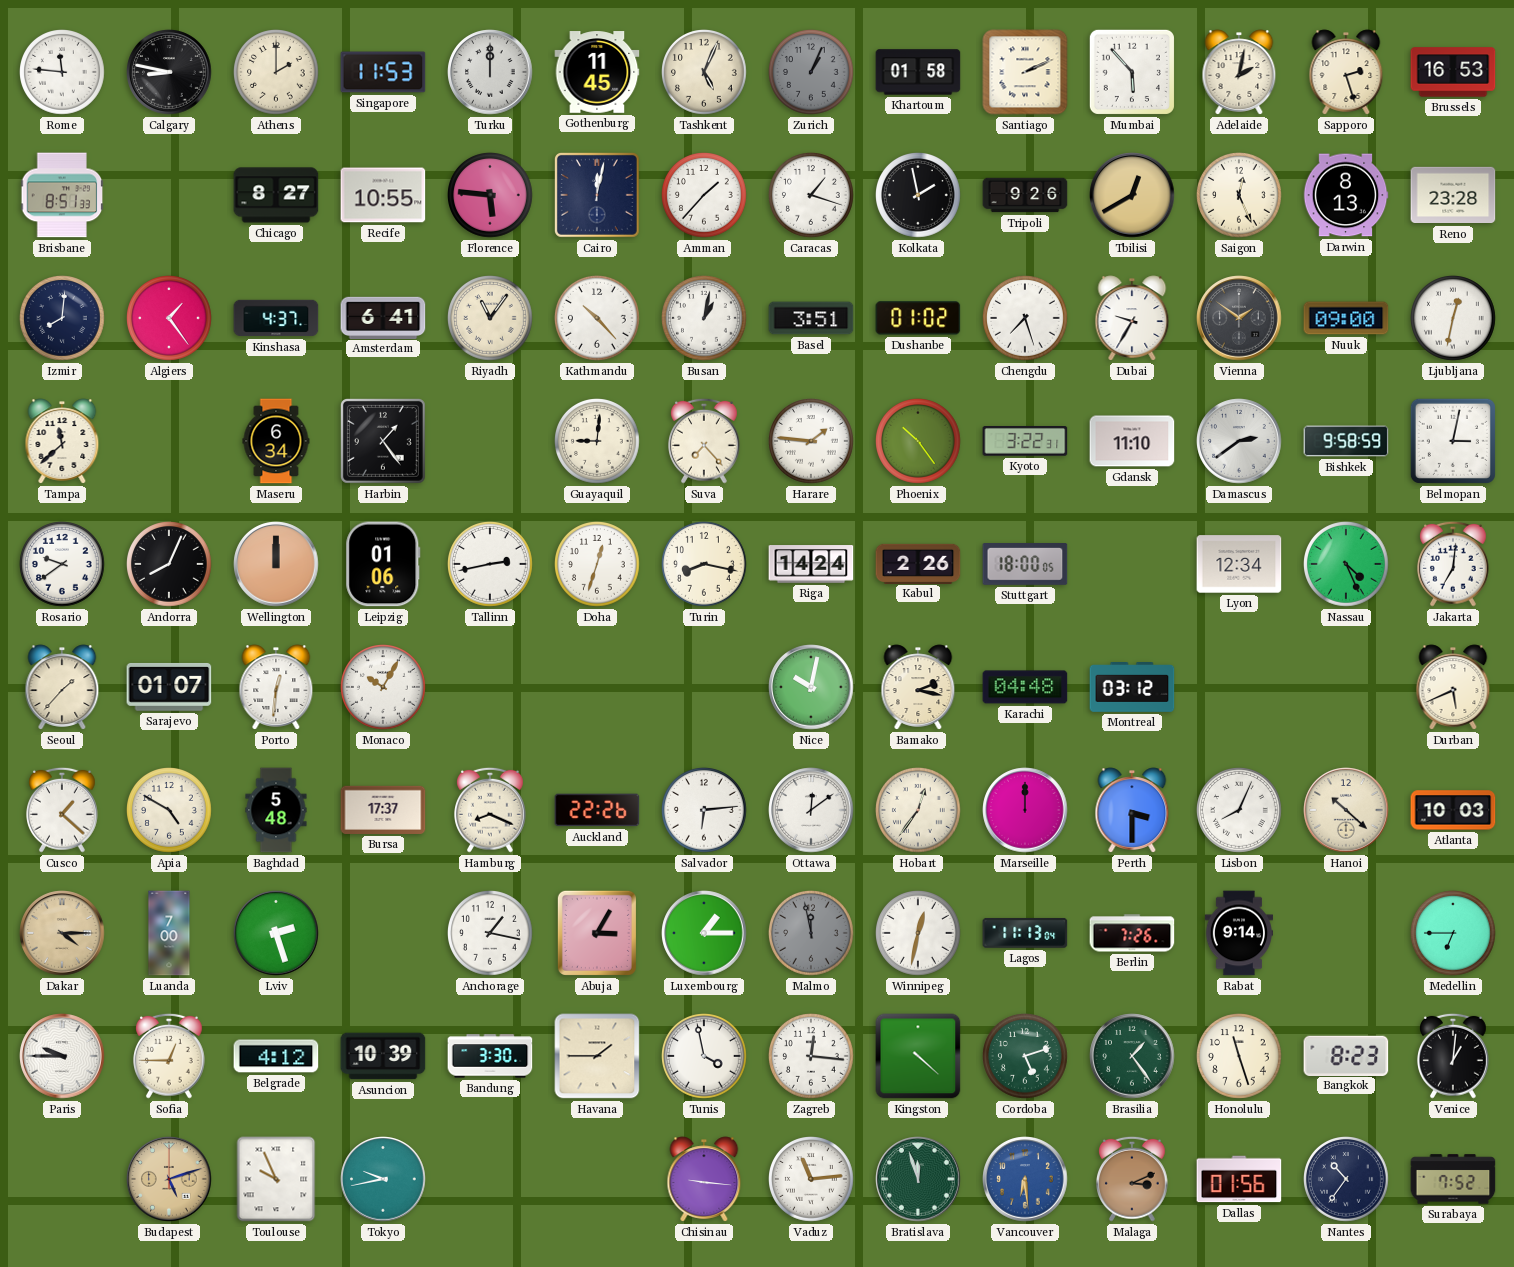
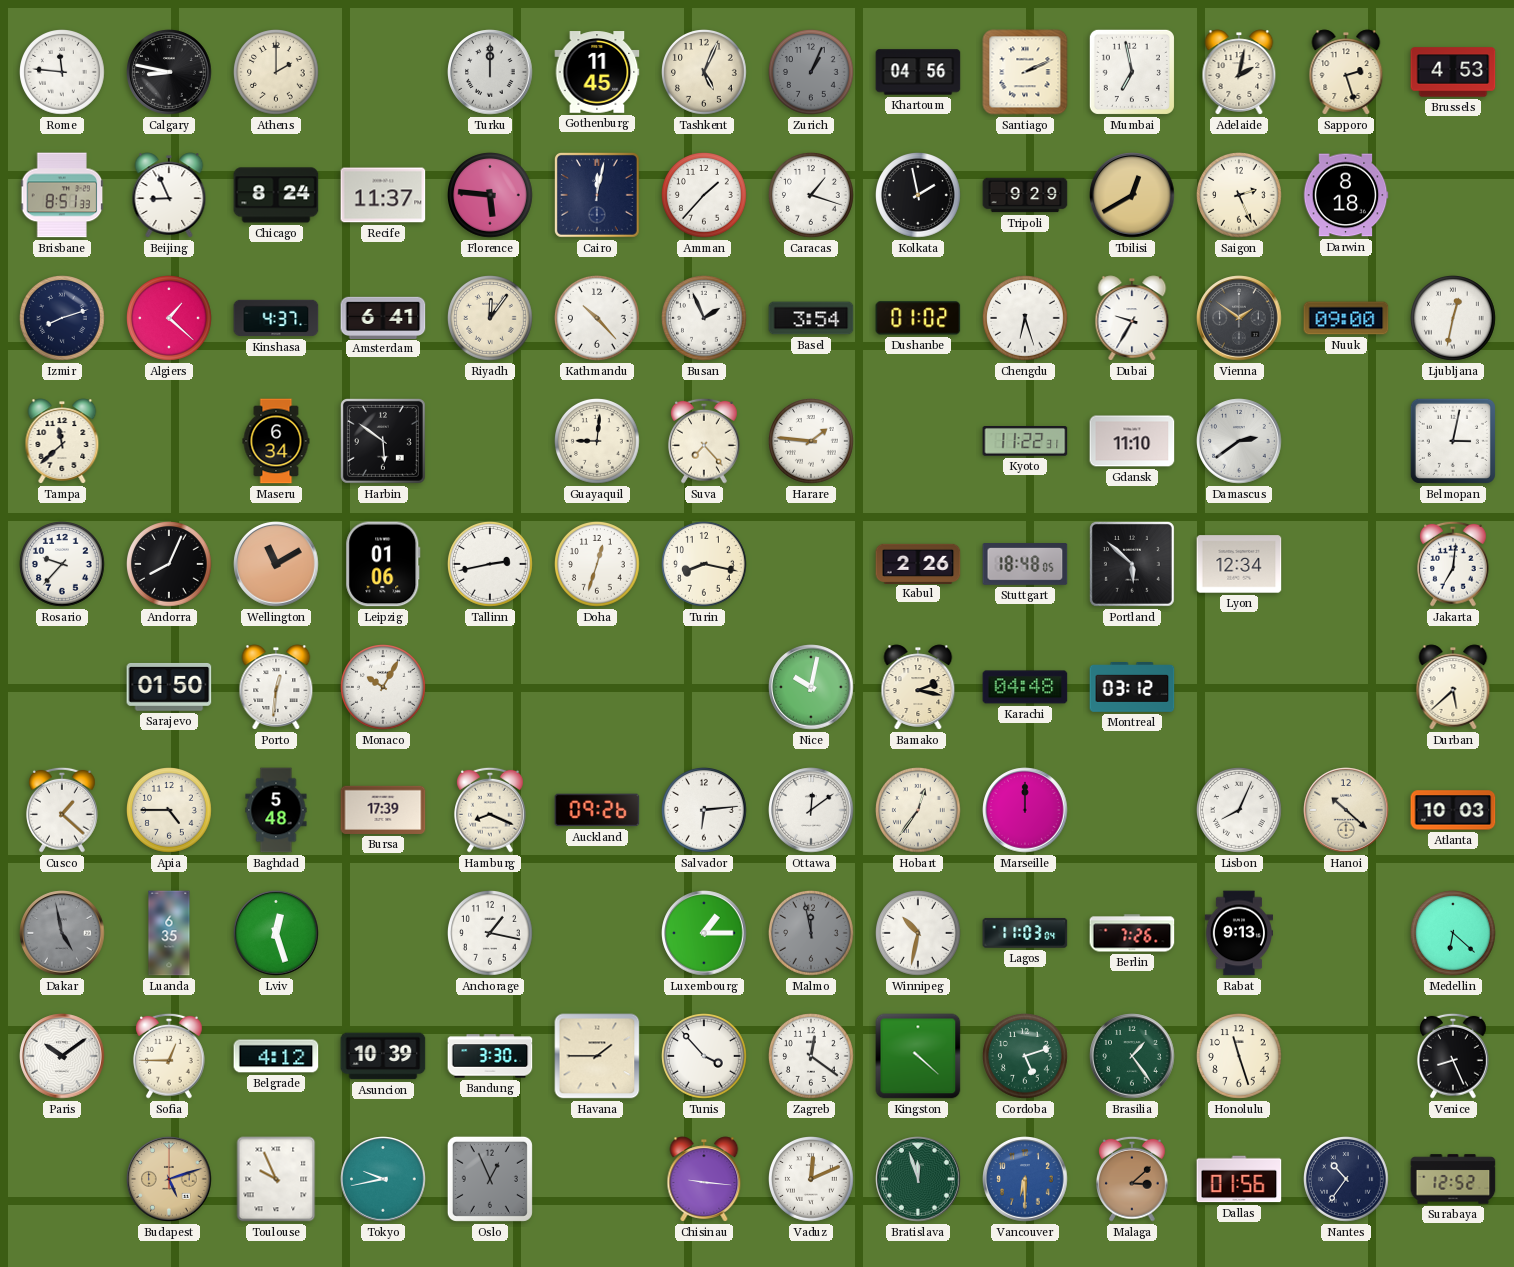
Singapore: 11:53 -> none (383, 72)
Khartoum: 01:58 -> 04:56 (918, 72)
Mumbai: 5:53 -> 6:58 (1132, 72)
Brussels: 16:53 -> 4:53 (1453, 72)
Beijing: none -> 8:56 (169, 195)
Chicago: 8:27 -> 8:24 (276, 195)
Recife: 10:55 -> 11:37 (383, 195)
Tripoli: 9:26 -> 9:29 (1025, 195)
Saigon: 12:26 -> 2:26 (1240, 196)
Darwin: 8:13 -> 8:18 (1346, 195)
Reno: 23:28 -> none (1453, 195)
Izmir: 8:01 -> 8:12 (63, 319)
Algiers: 1:24 -> 1:22 (170, 319)
Riyadh: 11:06 -> 12:06 (491, 319)
Busan: 1:02 -> 1:56 (705, 319)
Basel: 3:51 -> 3:54 (811, 318)
Chengdu: 7:27 -> 6:27 (1026, 319)
Harbin: 1:24 -> 5:51 (383, 441)
Phoenix: 10:24 -> none (919, 442)
Kyoto: 3:22 -> 11:22 (1025, 442)
Bishkek: 9:58 -> none (1346, 441)
Rosario: 9:39 -> 9:37 (63, 565)
Wellington: 12:00 -> 11:10 (276, 564)
Riga: 14:24 -> none (811, 564)
Stuttgart: 18:00 -> 18:48 (1025, 565)
Portland: none -> 5:52 (1132, 564)
Nassau: 4:26 -> none (1347, 565)
Seoul: 1:37 -> none (62, 687)
Sarajevo: 01:07 -> 01:50 (169, 687)
Durban: 5:41 -> 5:38 (1453, 687)
Apia: 4:50 -> 4:45 (170, 811)
Bursa: 17:37 -> 17:39 (383, 810)
Auckland: 22:26 -> 09:26 (597, 810)
Perth: 3:30 -> none (1132, 810)
Dakar: 4:15 -> 4:58 (62, 933)
Dakar dial: champagne -> grey (62, 933)
Luanda: 7:00 -> 6:35 (169, 933)
Lviv: 2:27 -> 12:27 (276, 933)
Abuja: 3:05 -> none (597, 933)
Winnipeg: 12:32 -> 10:32 (919, 934)
Lagos: 11:13 -> 11:03 (1025, 933)
Rabat: 9:14 -> 9:13 (1238, 933)
Medellin: 6:45 -> 6:22 (1454, 934)
Paris: 9:45 -> 10:09 (62, 1056)
Tunis: 3:58 -> 3:53 (705, 1057)
Zagreb: 12:16 -> 12:21 (812, 1057)
Bangkok: 8:23 -> none (1346, 1055)
Venice: 1:01 -> 8:26 (1454, 1056)
Oslo: none -> 12:56 (490, 1179)
Vaduz: 11:14 -> 12:11 (812, 1180)
Vancouver: 6:29 -> 6:30 (1025, 1179)
Malaga: 3:11 -> 3:08 (1133, 1179)
Surabaya: 7:52 -> 12:52 (1453, 1179)
